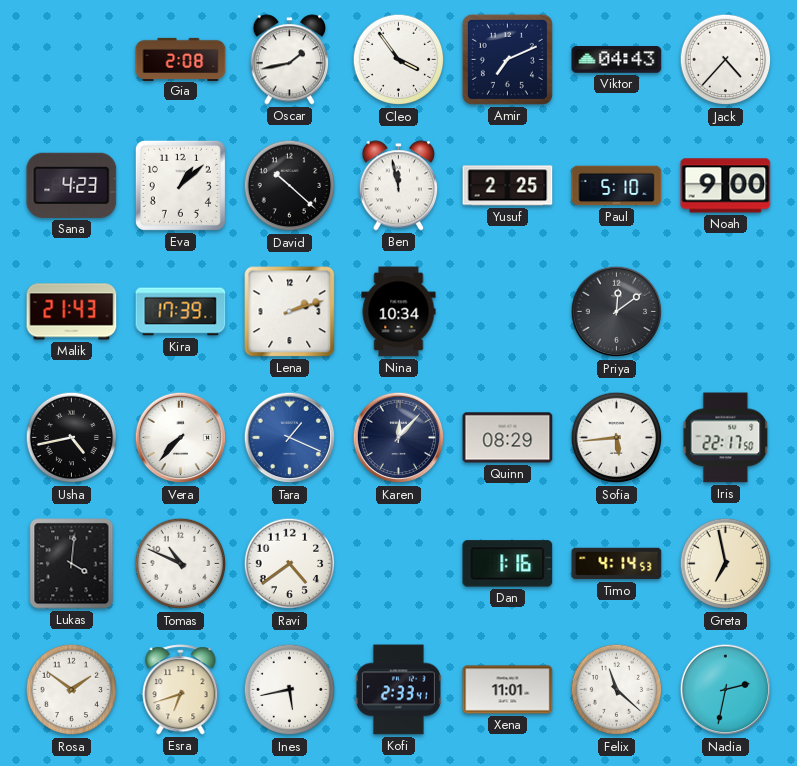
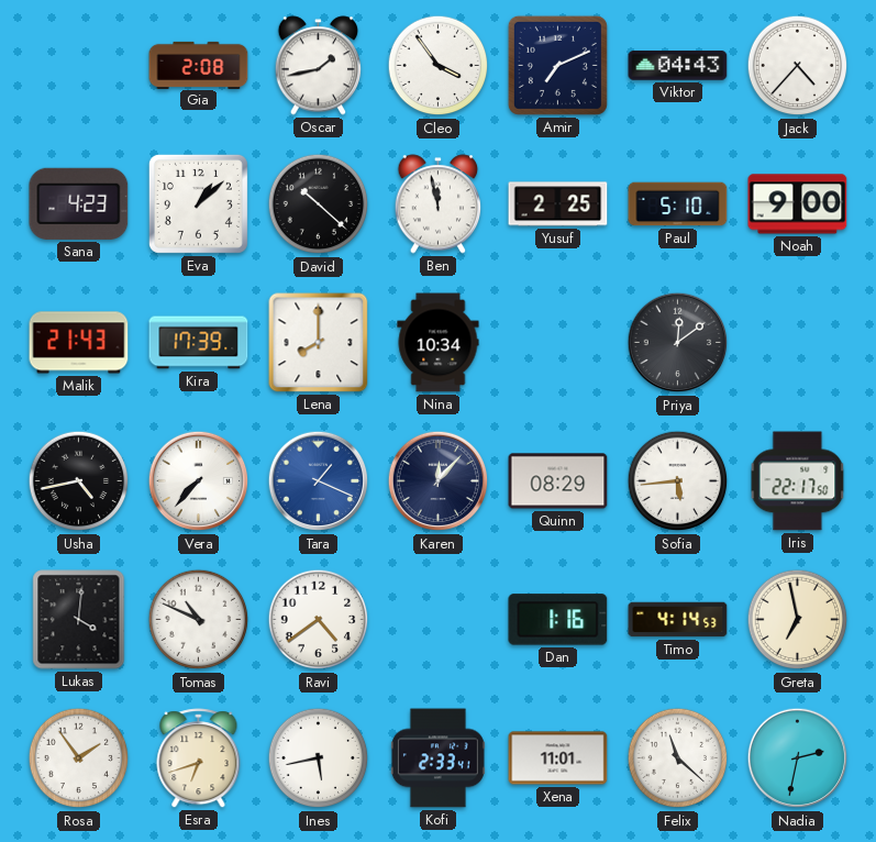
Lena: 2:12 -> 8:00 (319, 343)
Rosa: 1:51 -> 1:54 (79, 758)
